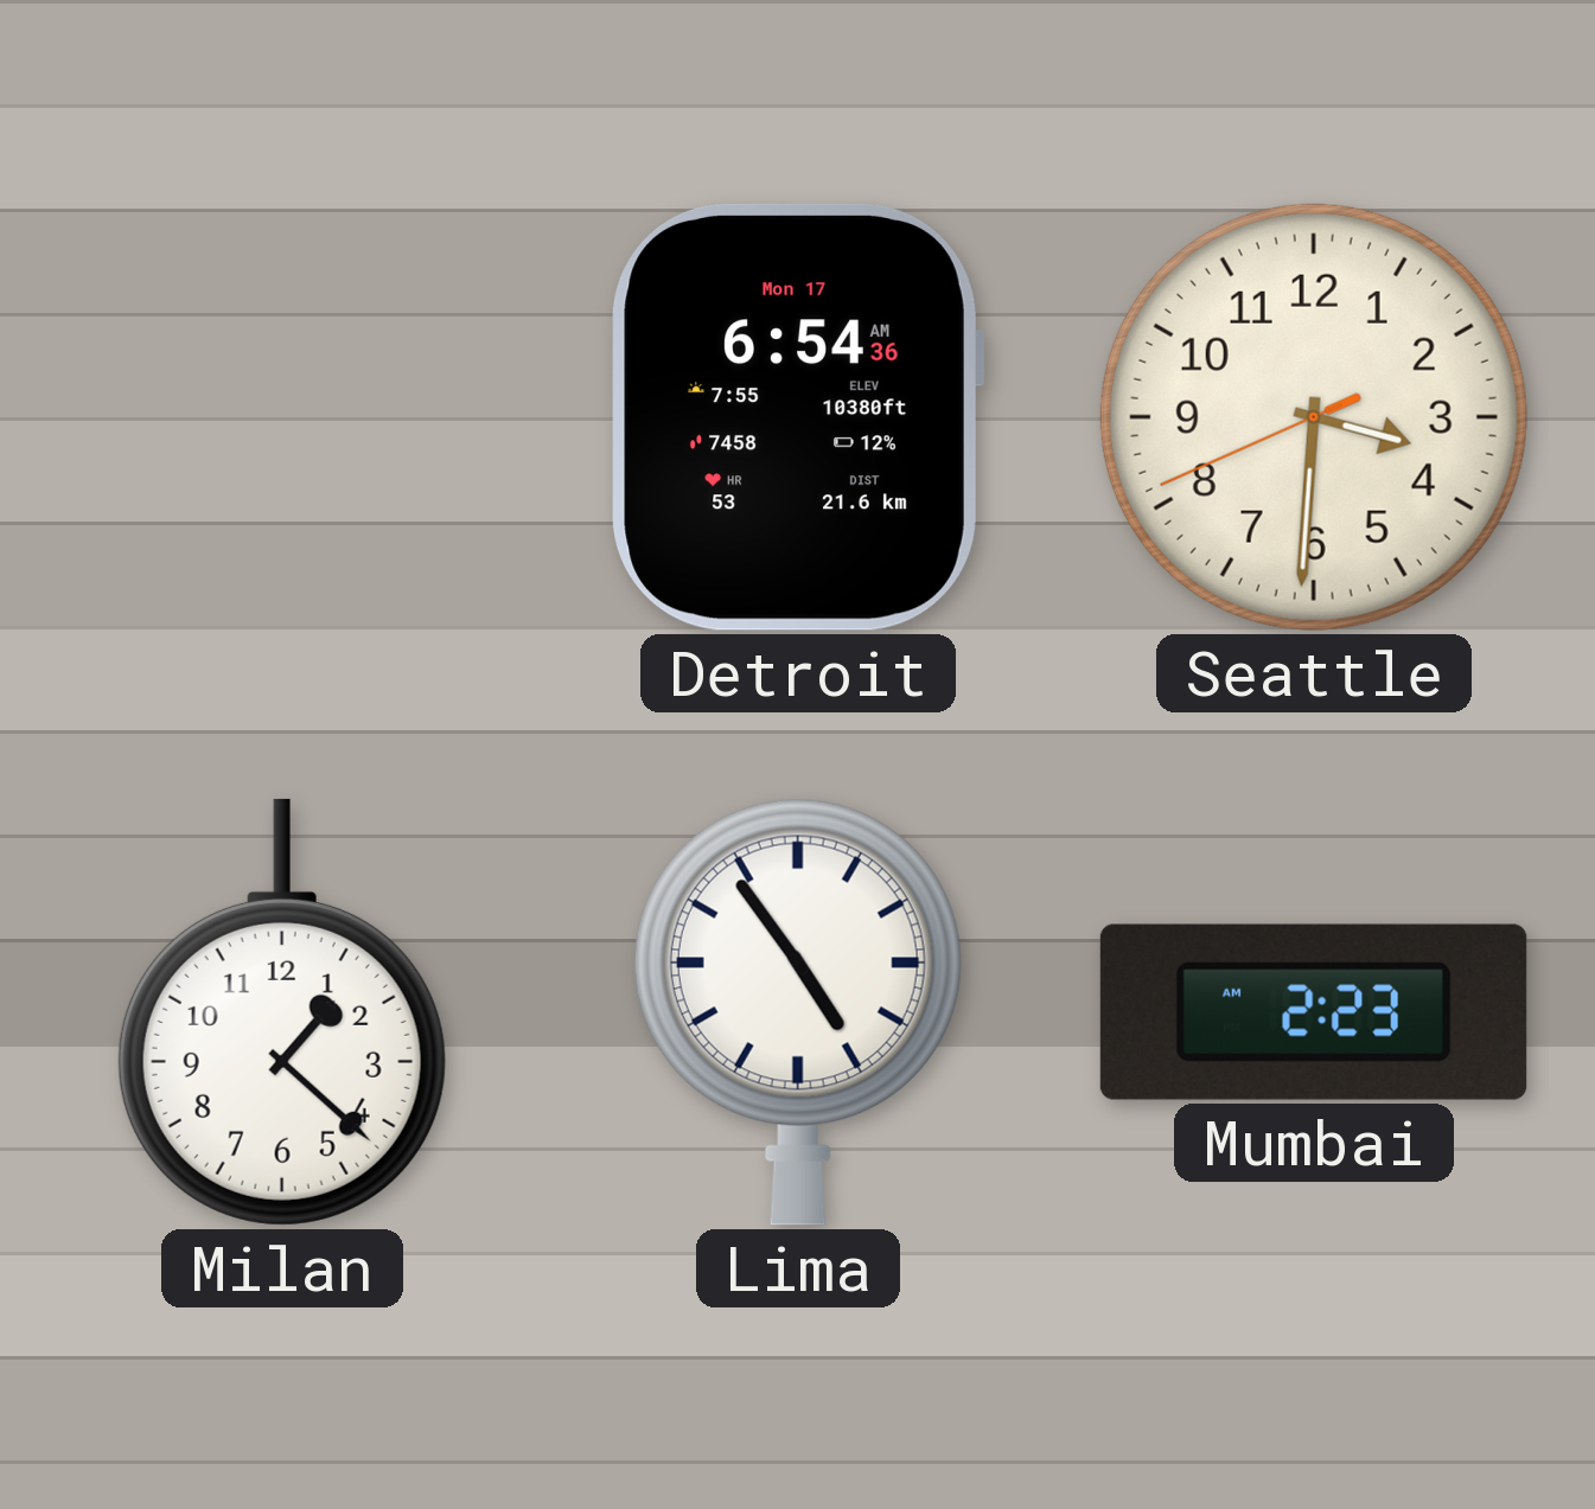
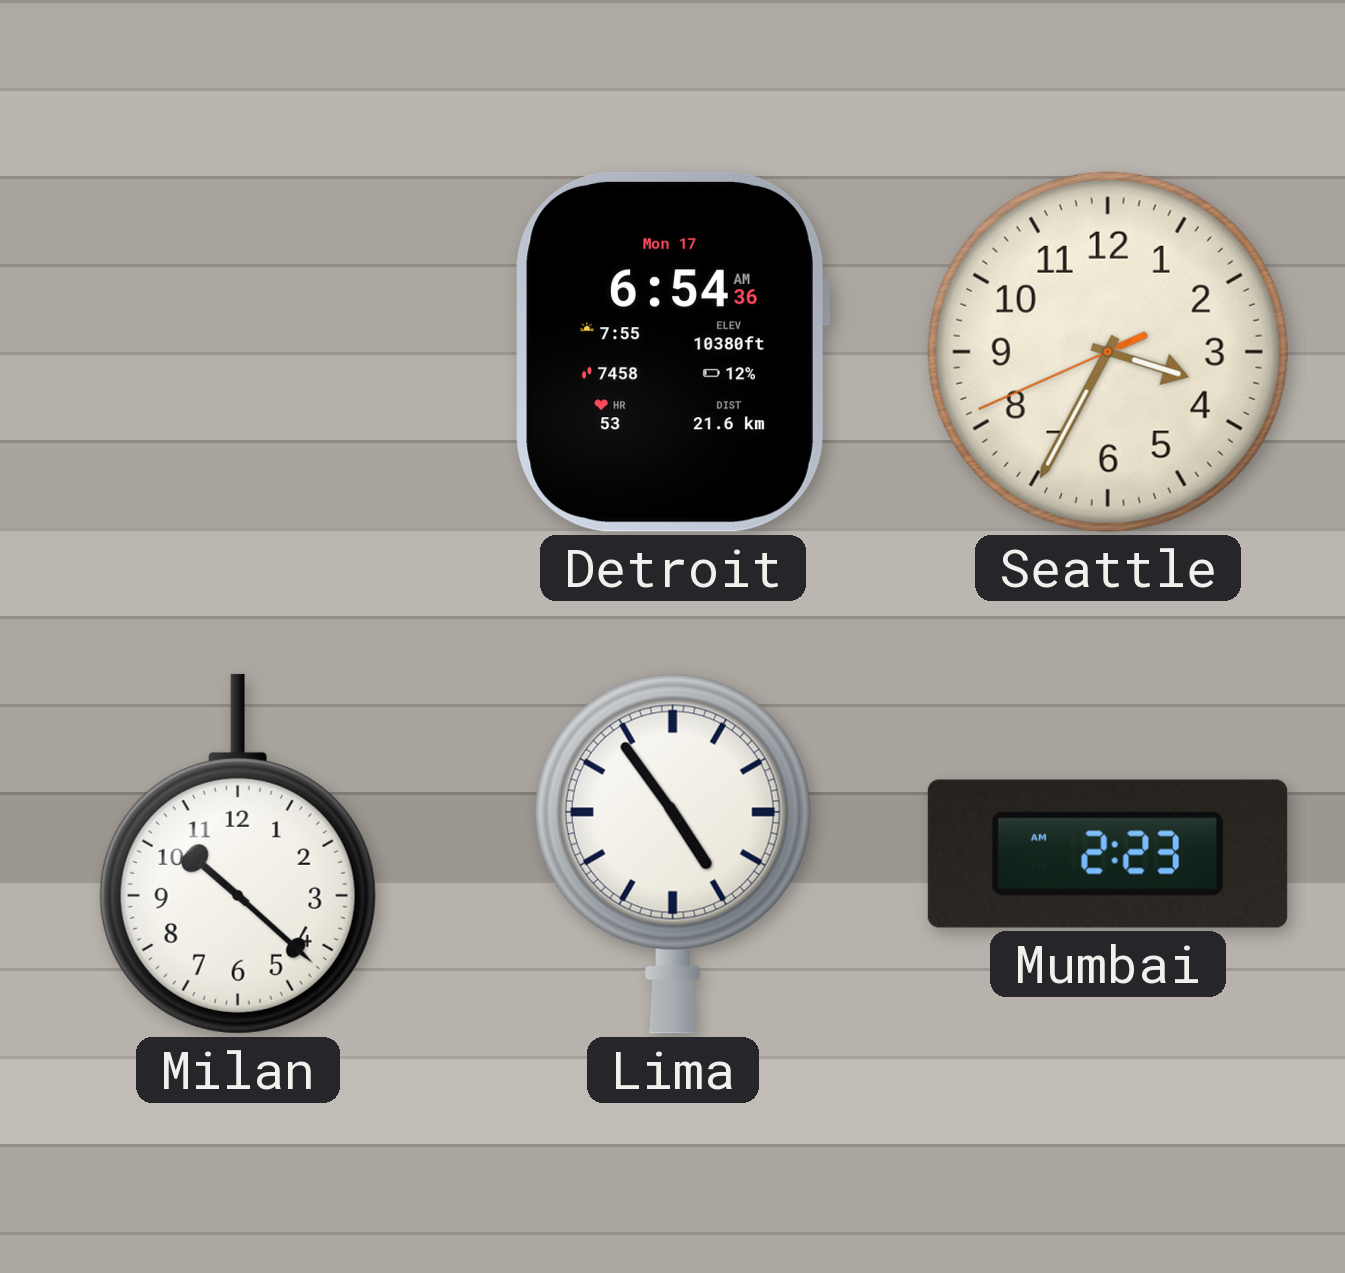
Seattle: 3:30 -> 3:34 (1108, 352)
Milan: 1:22 -> 10:22 (238, 854)
